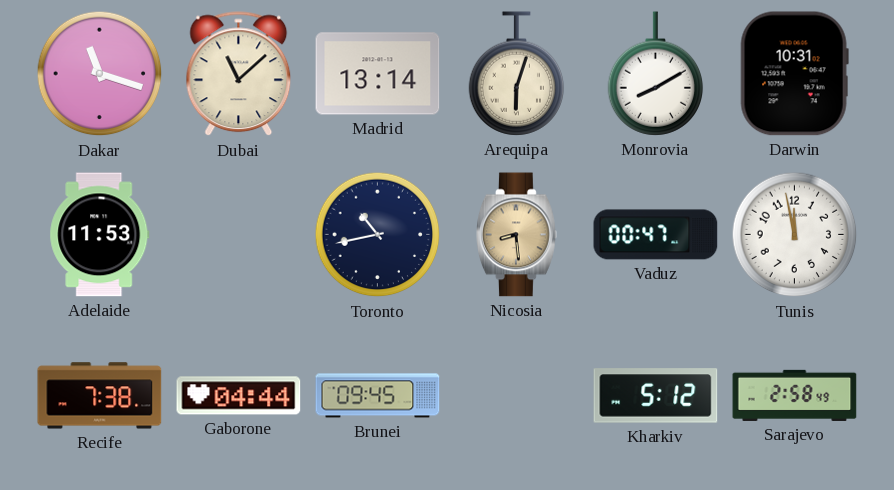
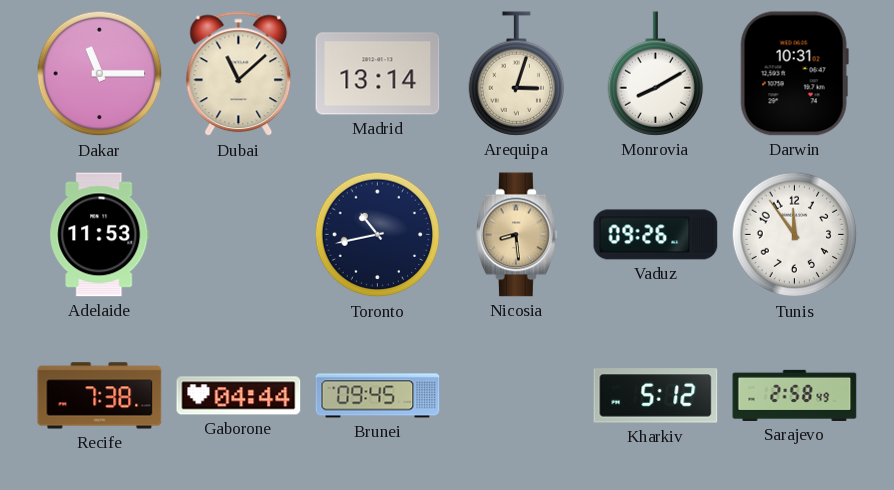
Dakar: 11:18 -> 11:15 (100, 74)
Arequipa: 6:03 -> 3:03 (517, 74)
Vaduz: 00:47 -> 09:26 (656, 235)
Tunis: 11:58 -> 11:54 (795, 235)
